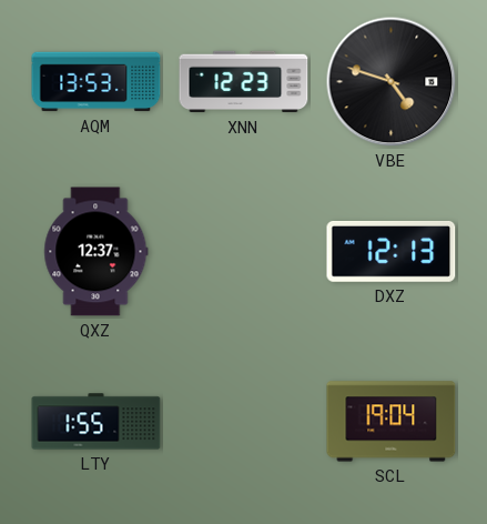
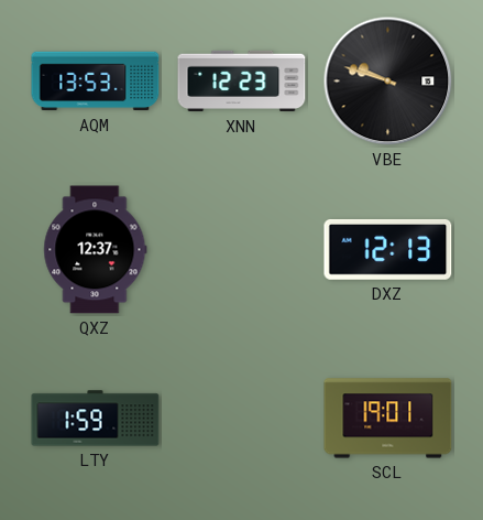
VBE: 4:48 -> 9:48 (388, 82)
LTY: 1:55 -> 1:59 (96, 419)
SCL: 19:04 -> 19:01 (388, 419)
